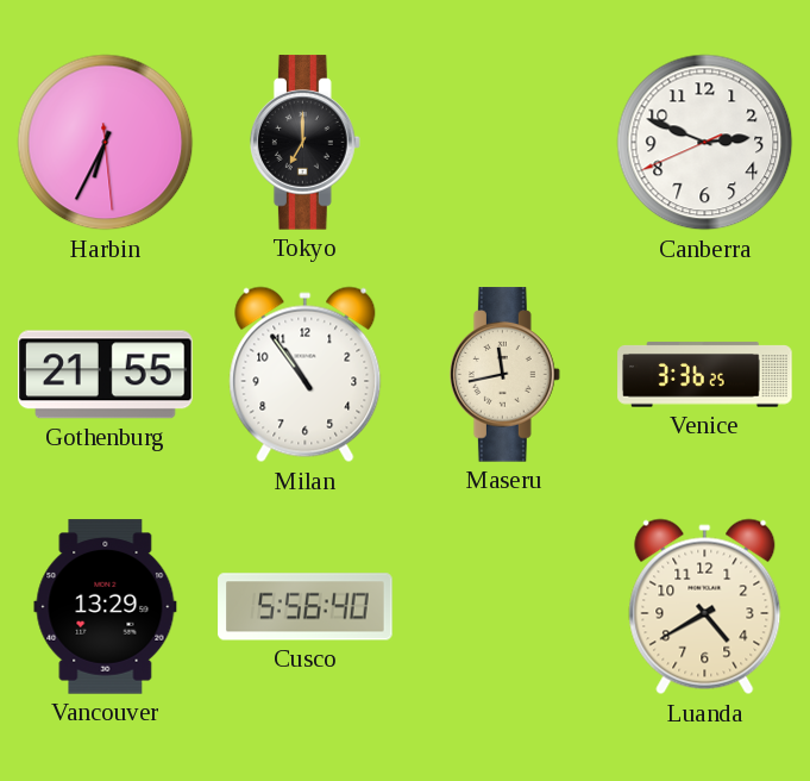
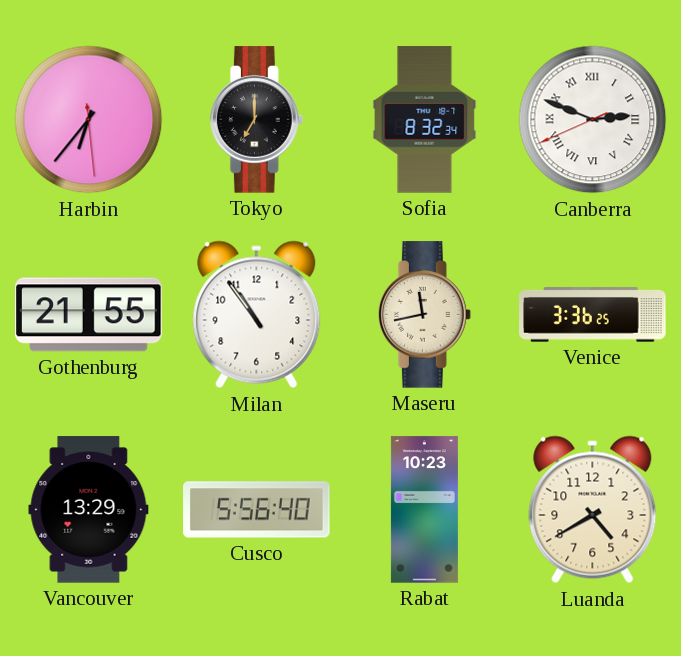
Harbin: 6:34 -> 6:36 (89, 120)
Sofia: none -> 8:32 (425, 120)
Canberra numerals: Arabic -> Roman (593, 120)
Rabat: none -> 10:23 (424, 510)
